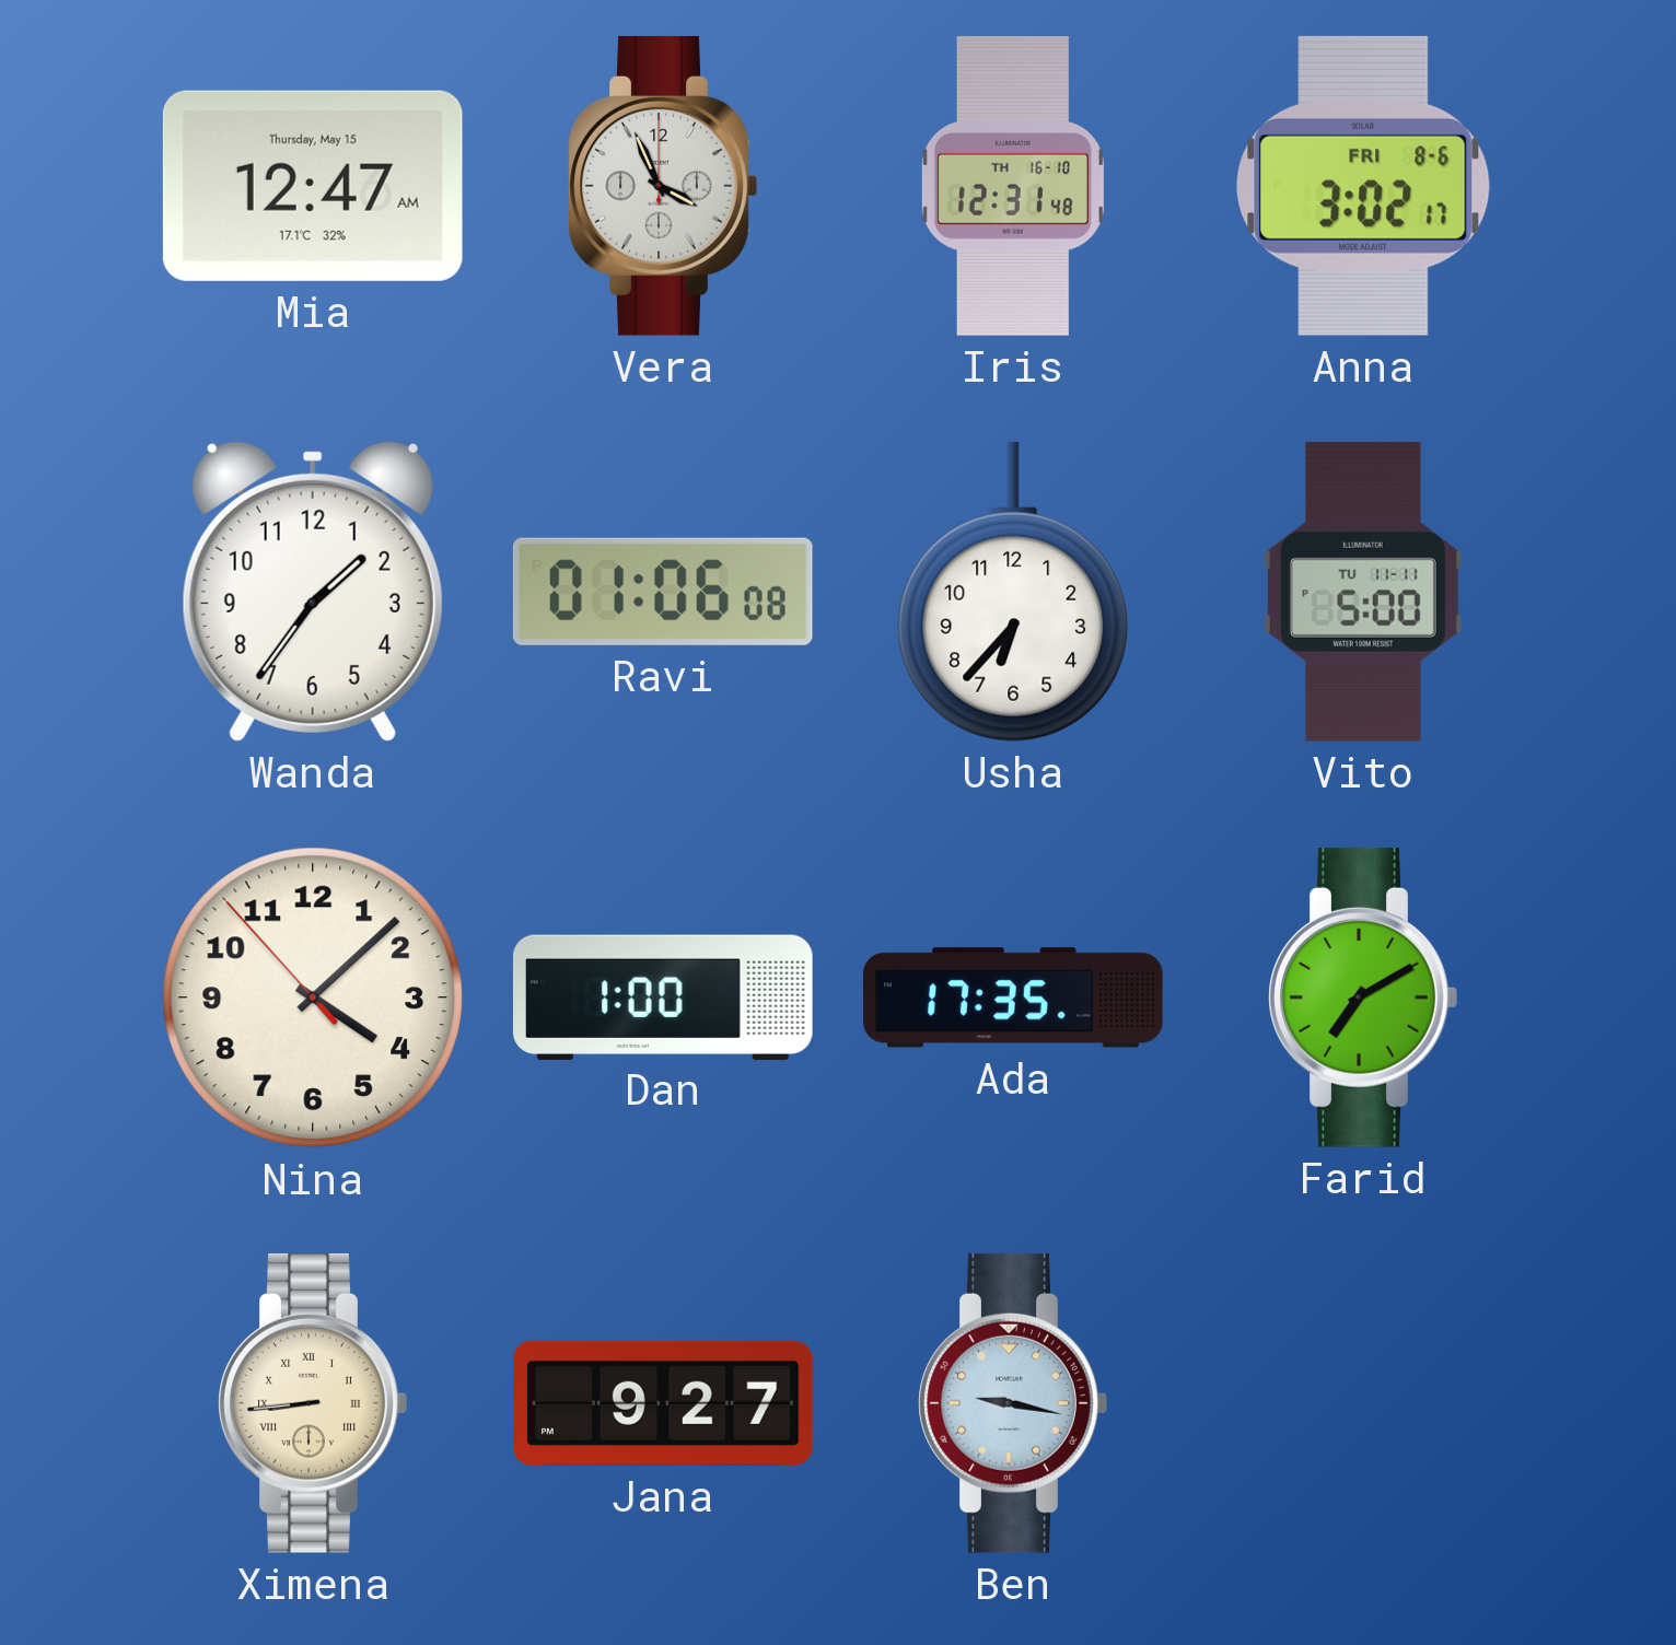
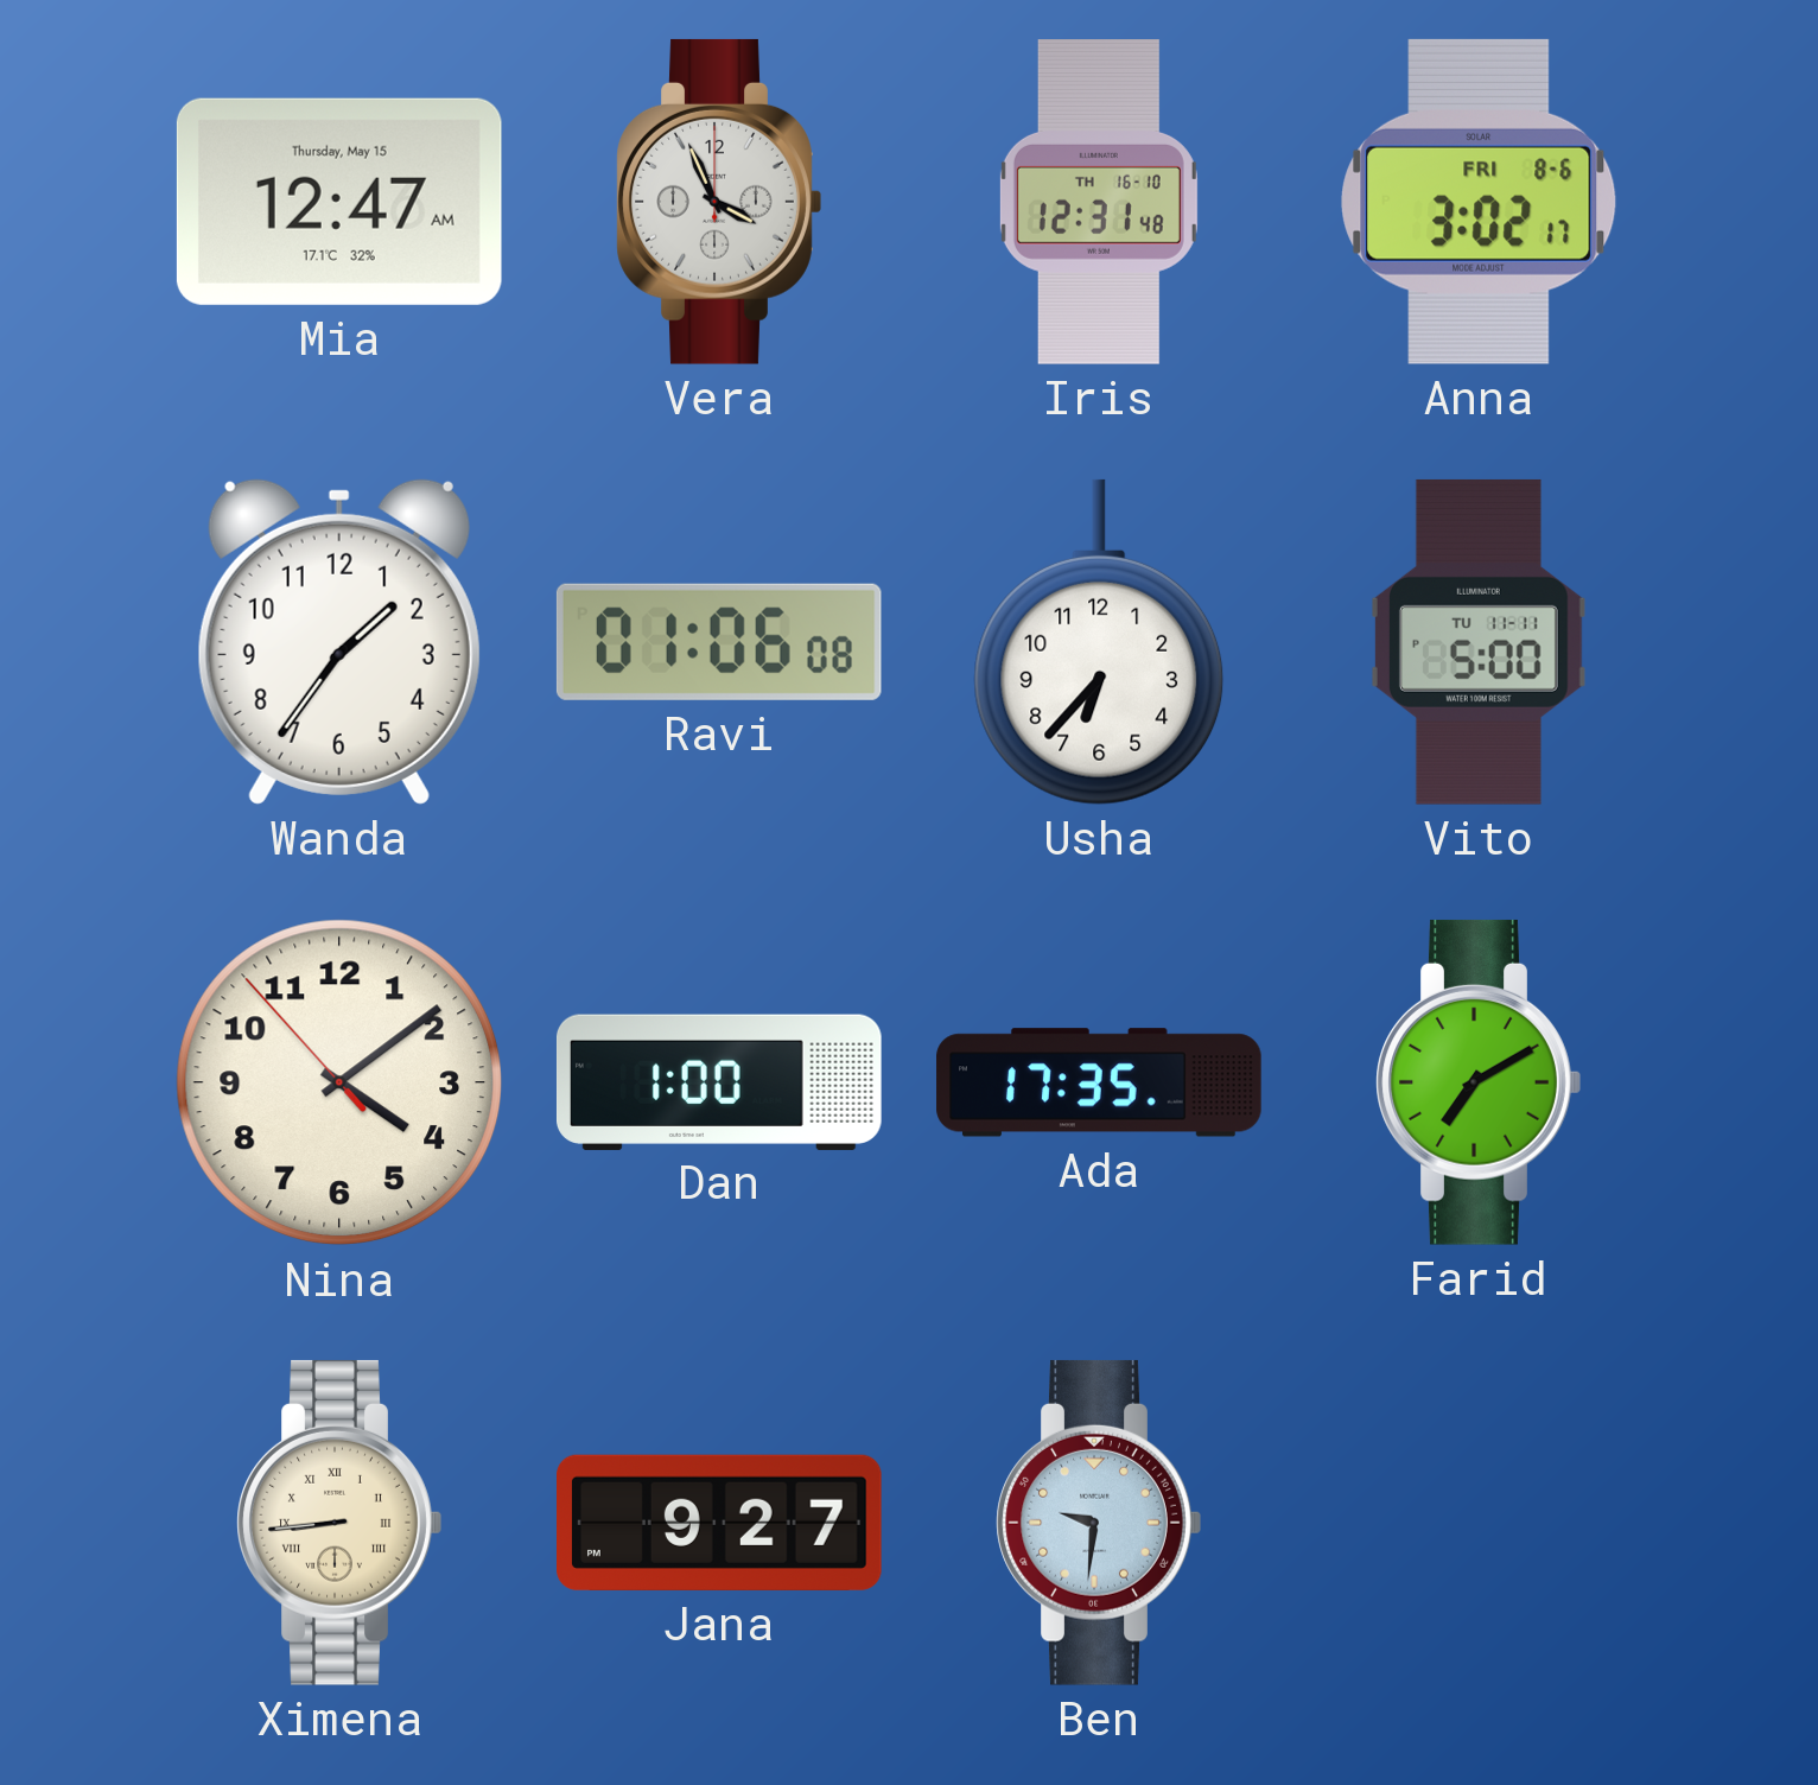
Nina: 4:07 -> 4:08 (339, 1082)
Ben: 9:17 -> 9:31 (1099, 1523)
